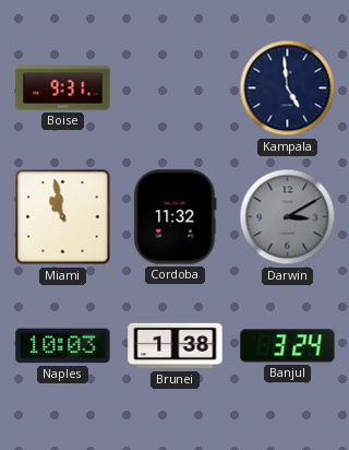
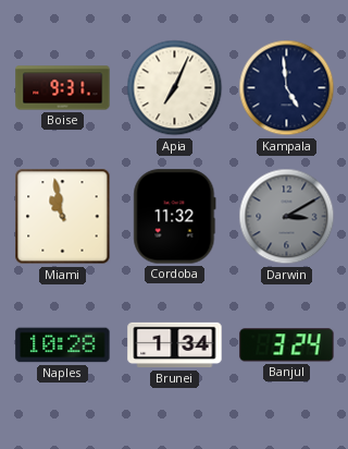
Apia: none -> 7:04 (175, 88)
Naples: 10:03 -> 10:28 (63, 345)
Brunei: 1:38 -> 1:34 (175, 345)
